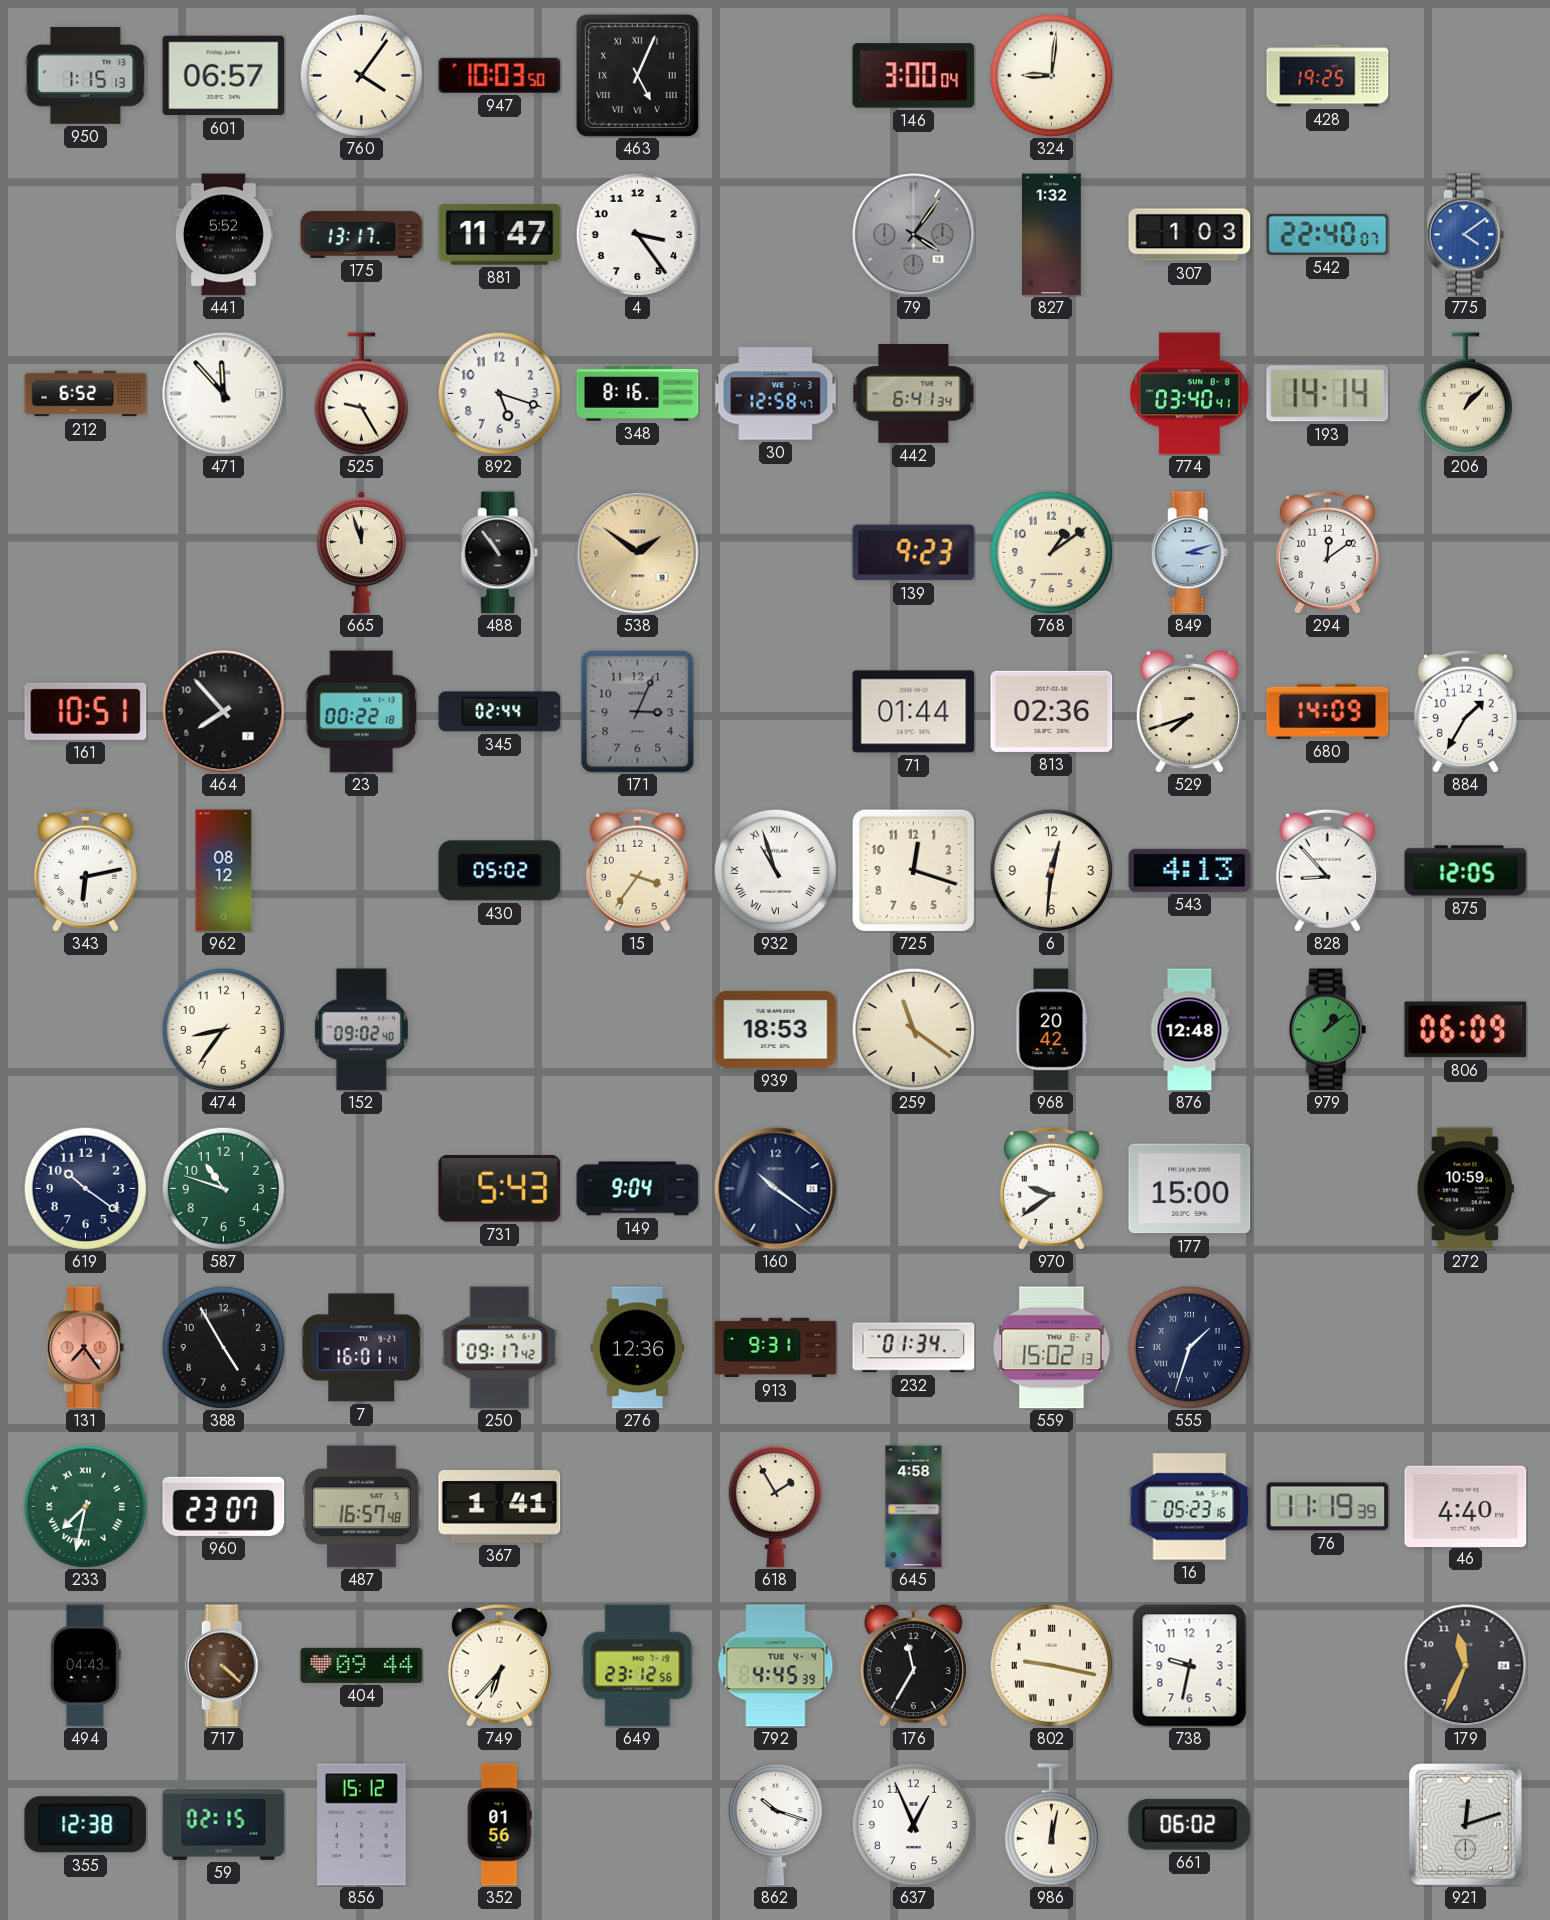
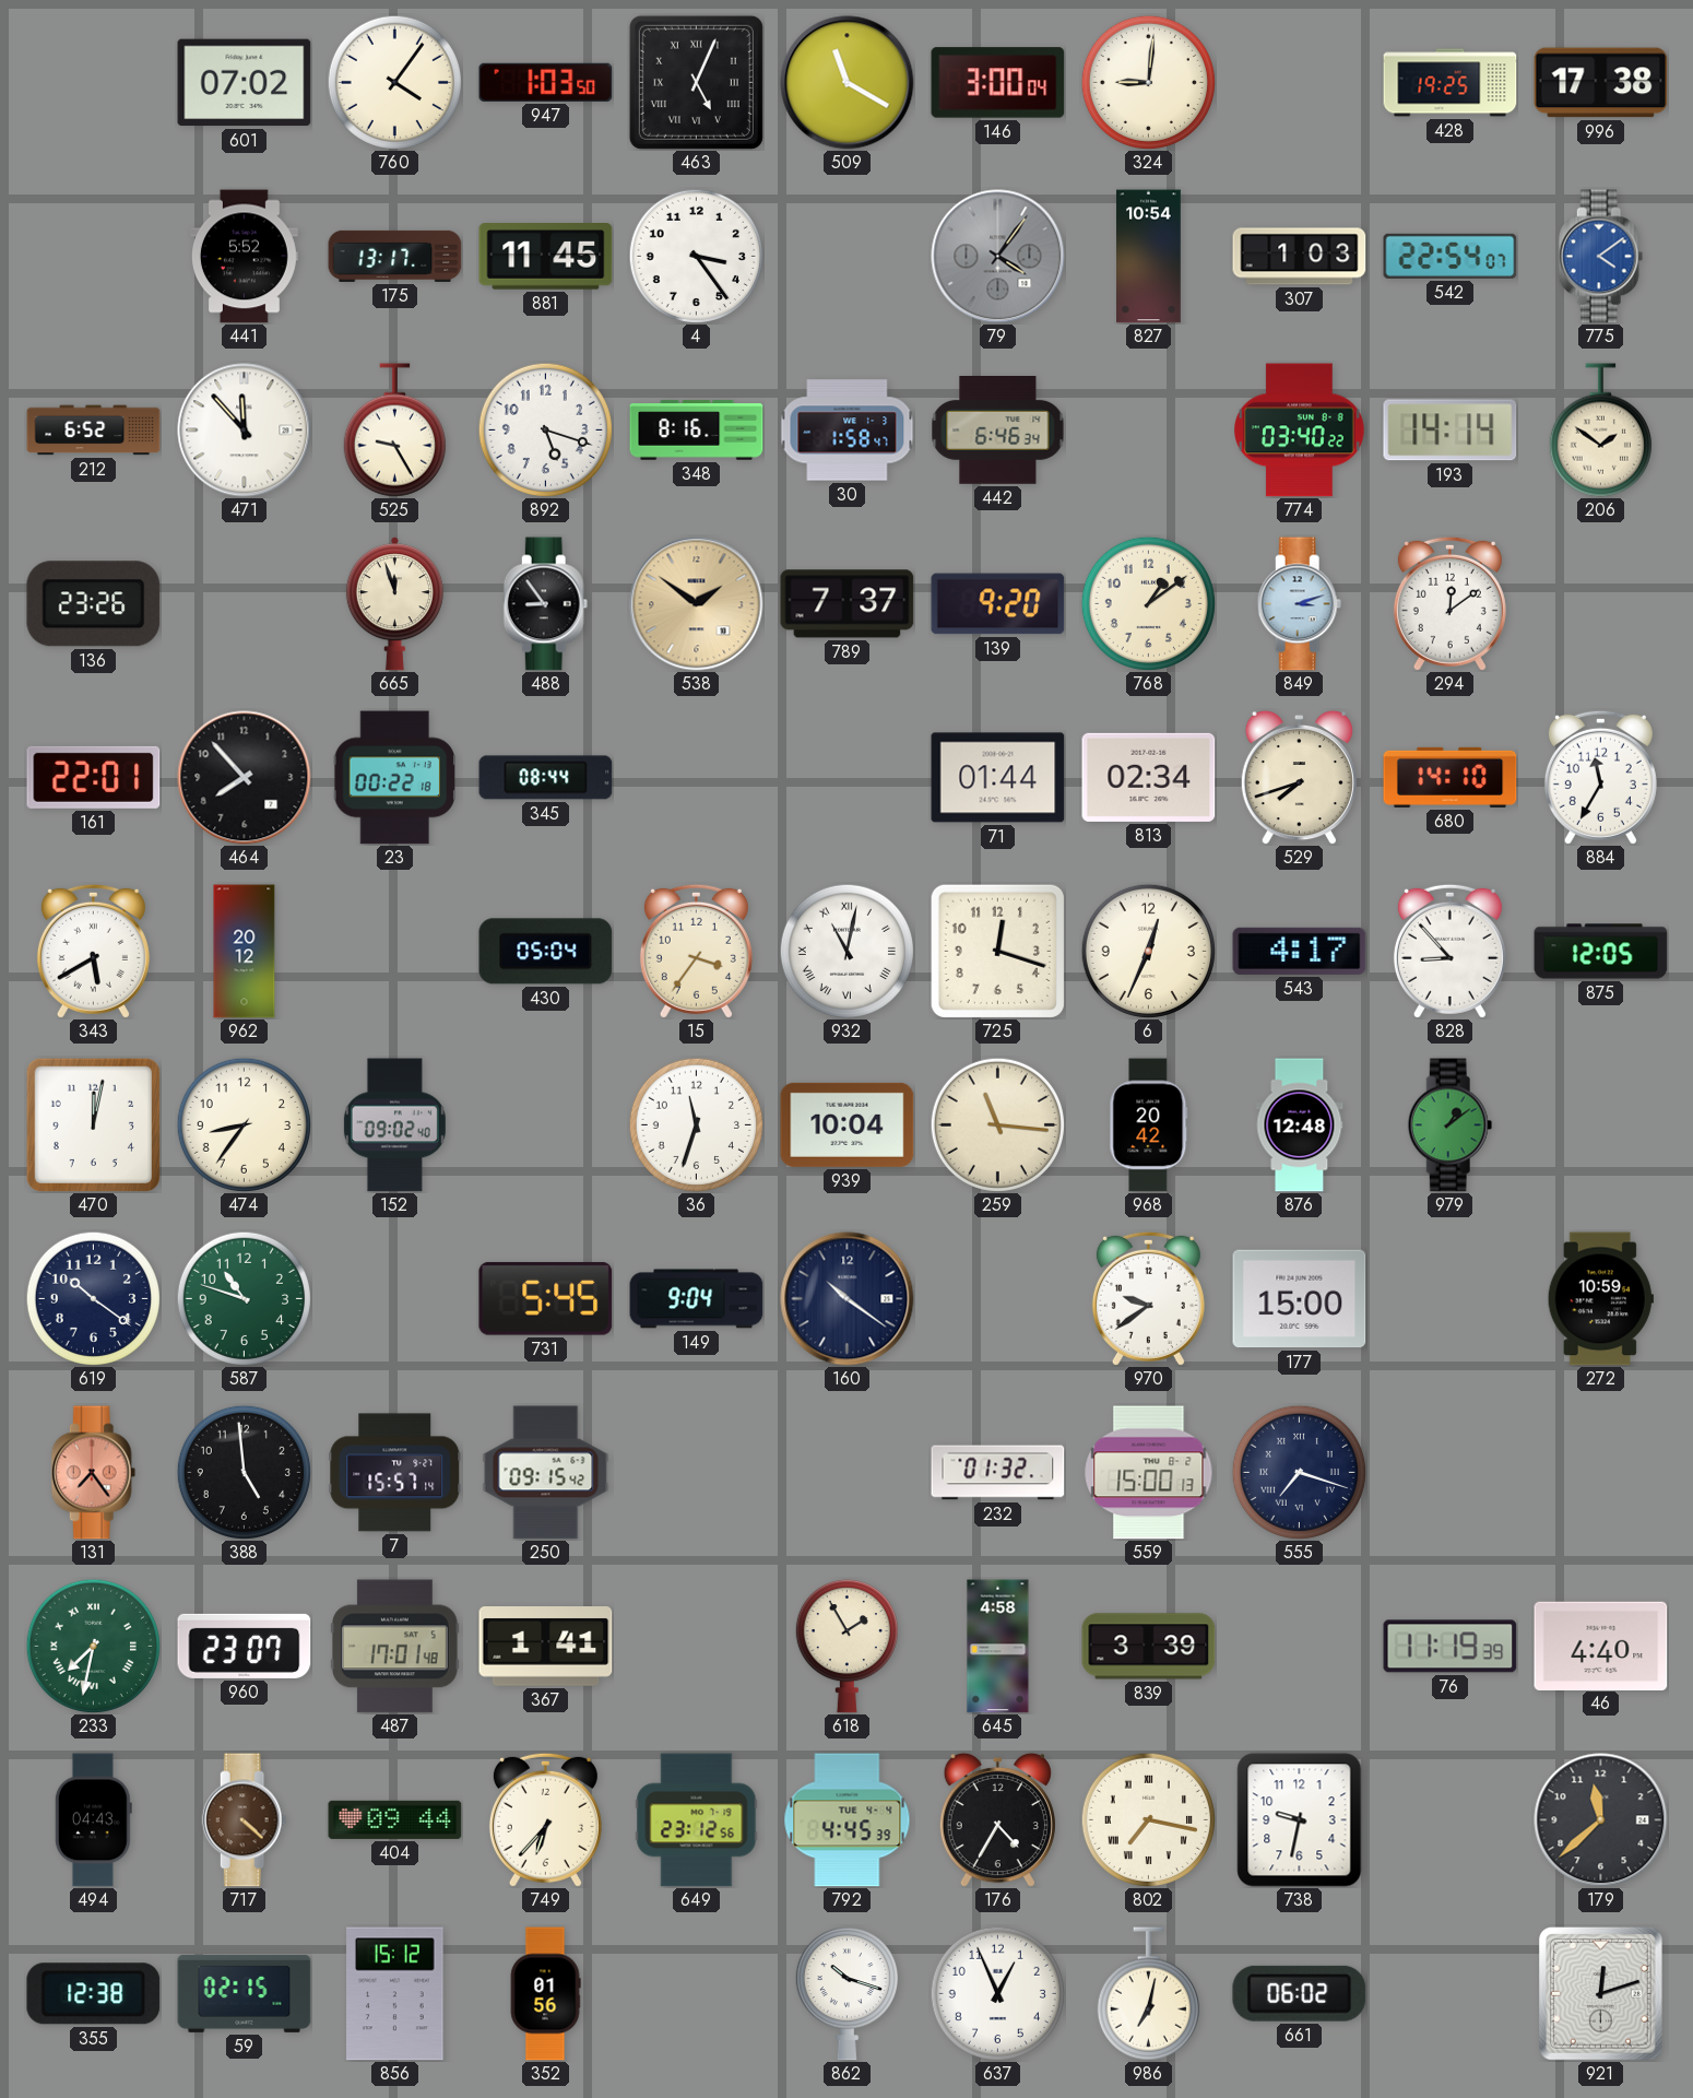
950: 1:15 -> none (86, 75)
601: 06:57 -> 07:02 (245, 83)
947: 10:03 -> 1:03 (546, 82)
509: none -> 11:20 (848, 83)
996: none -> 17:38 (1601, 83)
881: 11:47 -> 11:45 (546, 257)
827: 1:32 -> 10:54 (1149, 257)
542: 22:40 -> 22:54 (1451, 256)
30: 12:58 -> 1:58 (848, 431)
442: 6:41 -> 6:46 (998, 431)
774: 03:40:41 -> 03:40:22 (1300, 431)
206: 1:07 -> 1:51 (1600, 431)
136: none -> 23:26 (94, 604)
488: 10:54 -> 8:54 (546, 604)
789: none -> 7:37 (848, 604)
139: 9:23 -> 9:20 (998, 604)
161: 10:51 -> 22:01 (94, 777)
345: 02:44 -> 08:44 (546, 778)
171: 3:04 -> none (638, 712)
813: 02:36 -> 02:34 (1149, 777)
680: 14:09 -> 14:10 (1451, 777)
884: 1:35 -> 11:35 (1600, 777)
343: 6:13 -> 5:40 (93, 951)
962: 08:12 -> 20:12 (245, 952)
430: 05:02 -> 05:04 (546, 952)
932: 10:57 -> 11:02 (846, 951)
6: 12:31 -> 12:34 (1148, 951)
543: 4:13 -> 4:17 (1300, 951)
470: none -> 12:02 (93, 1124)
36: none -> 11:33 (696, 1124)
939: 18:53 -> 10:04 (848, 1124)
259: 11:21 -> 11:16 (997, 1124)
806: 06:09 -> none (1466, 1030)
731: 5:43 -> 5:45 (546, 1298)
388: 4:55 -> 4:59 (244, 1472)
7: 16:01 -> 15:57 (395, 1473)
250: 09:17 -> 09:15 (546, 1473)
276: 12:36 -> none (638, 1348)
913: 9:31 -> none (776, 1348)
232: 01:34 -> 01:32 (998, 1473)
559: 15:02 -> 15:00 (1149, 1473)
555: 1:33 -> 7:18 (1299, 1472)
487: 16:57 -> 17:01 (395, 1647)
839: none -> 3:39 (1149, 1647)
16: 05:23 -> none (1190, 1507)
176: 11:35 -> 4:35 (997, 1819)
802: 9:17 -> 7:17 (1148, 1819)
179: 11:34 -> 11:38 (1601, 1820)
986: 12:02 -> 7:02 (1148, 1994)
